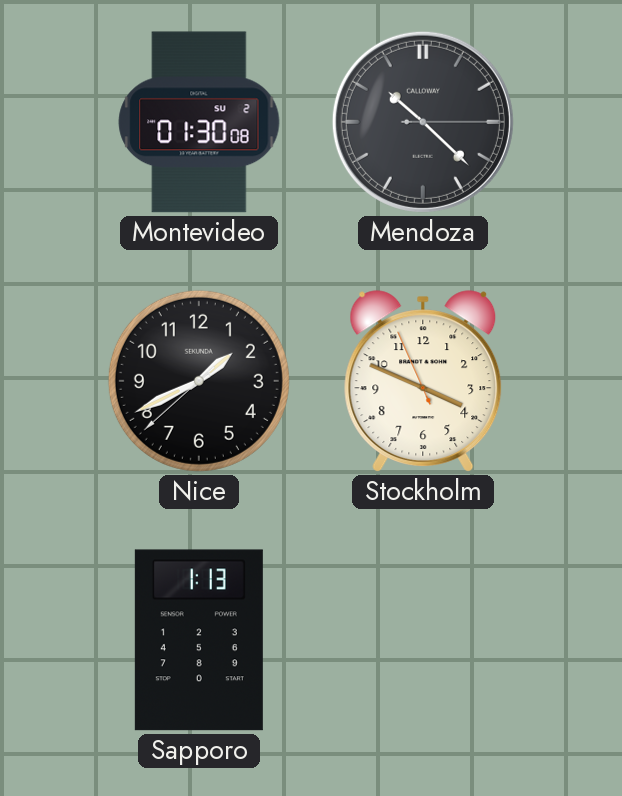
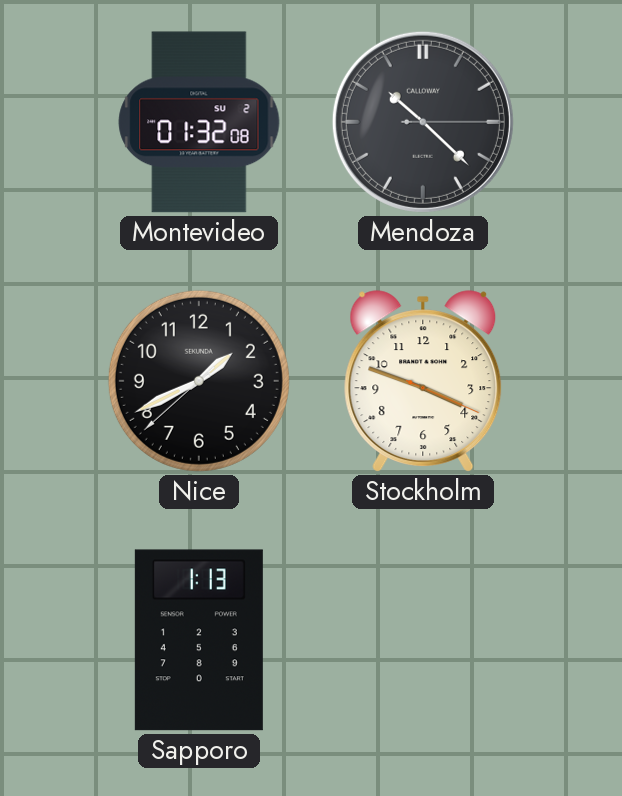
Montevideo: 01:30 -> 01:32 (199, 122)
Stockholm: 3:48:56 -> 3:48:19 (423, 381)
